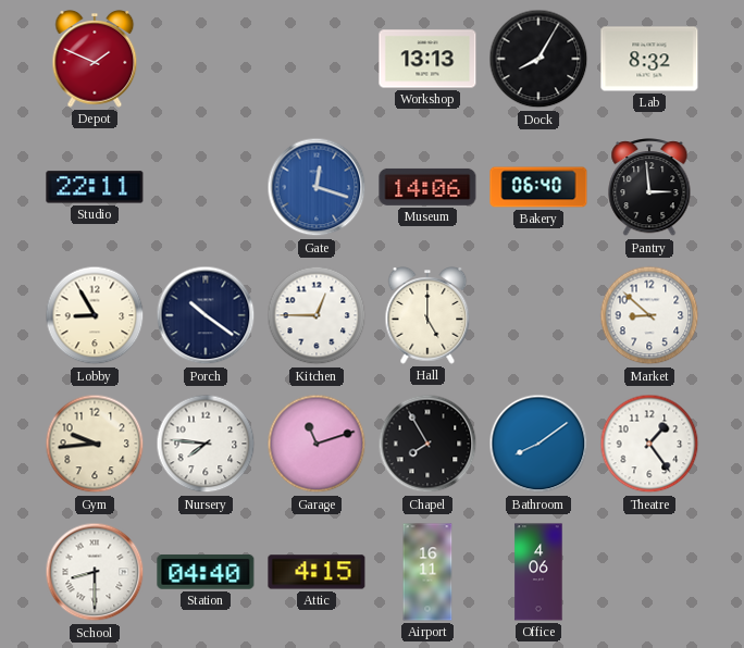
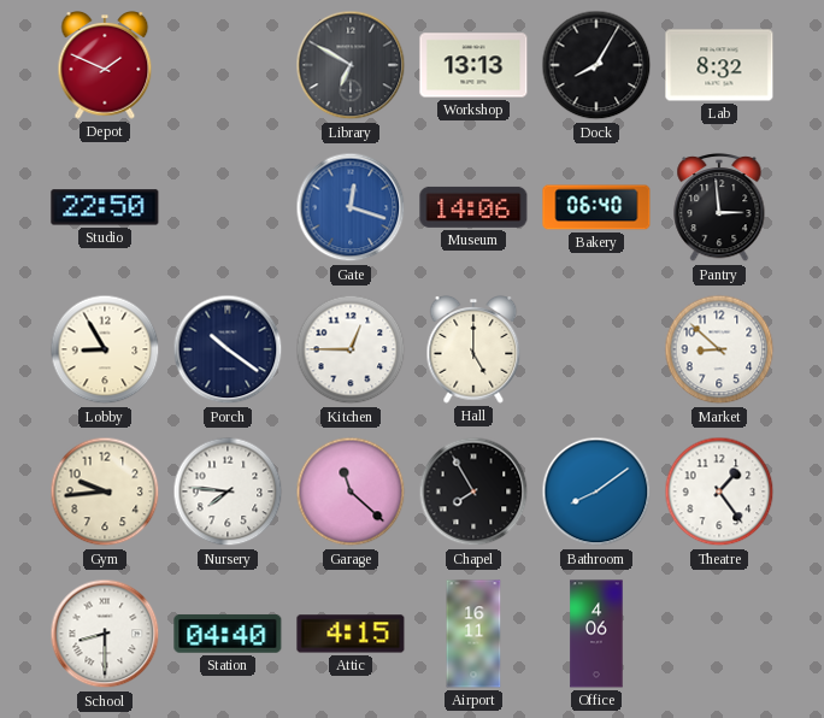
Library: none -> 6:50 (351, 65)
Studio: 22:11 -> 22:50 (105, 207)
Garage: 11:12 -> 11:22 (351, 492)
